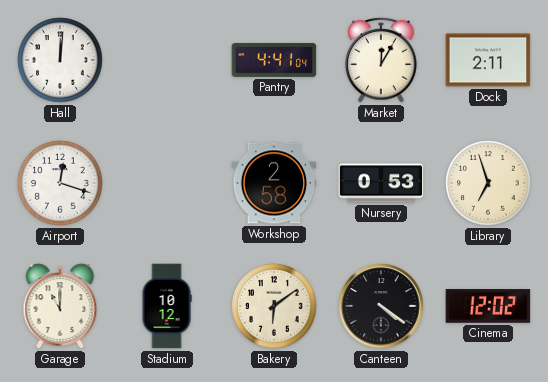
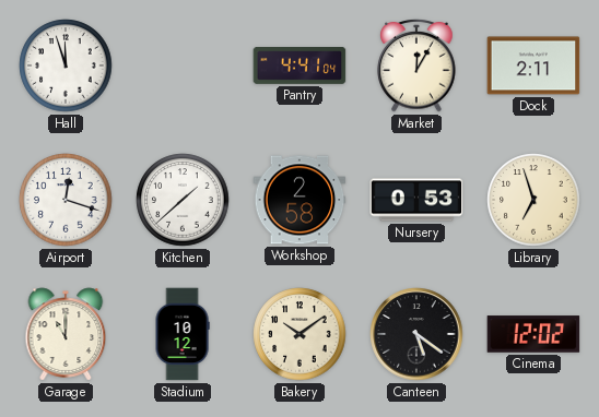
Hall: 12:01 -> 11:57 (66, 65)
Kitchen: none -> 1:38 (183, 200)
Bakery: 6:09 -> 10:09 (299, 334)
Canteen: 4:21 -> 5:21 (416, 334)
